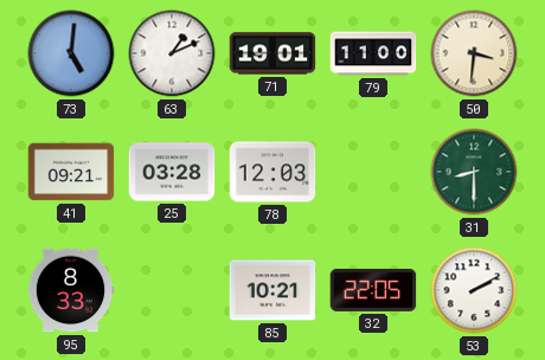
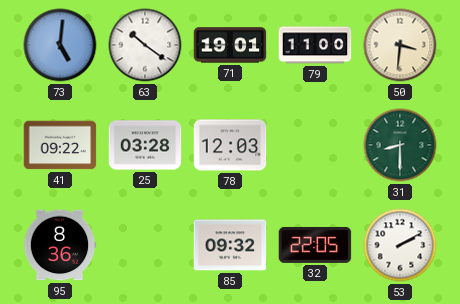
63: 1:11 -> 10:21 (145, 45)
41: 09:21 -> 09:22 (60, 145)
95: 8:33 -> 8:36 (60, 245)
85: 10:21 -> 09:32 (230, 245)
